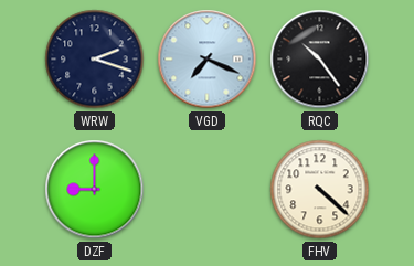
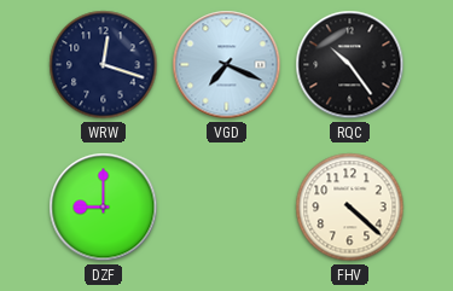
WRW: 2:18 -> 12:18 (104, 65)
